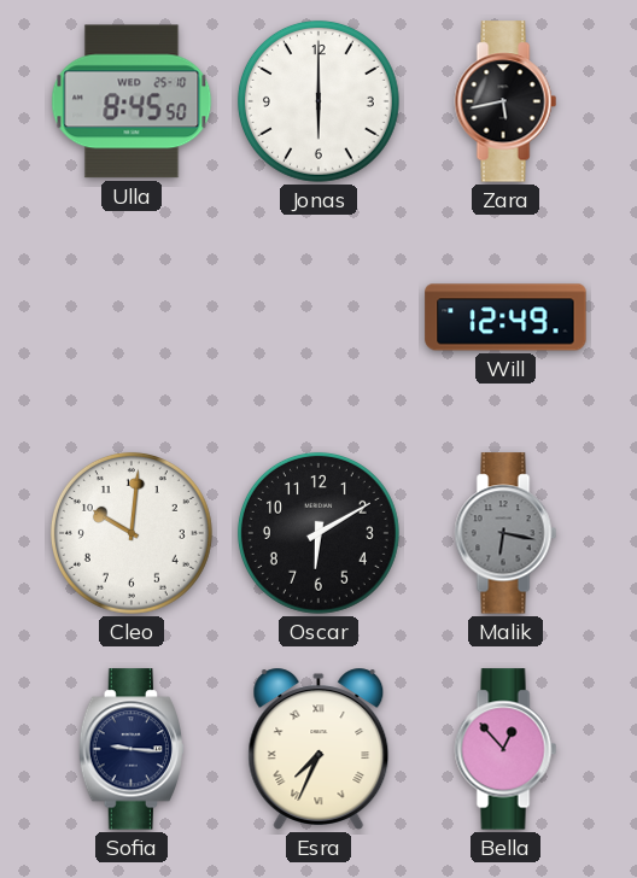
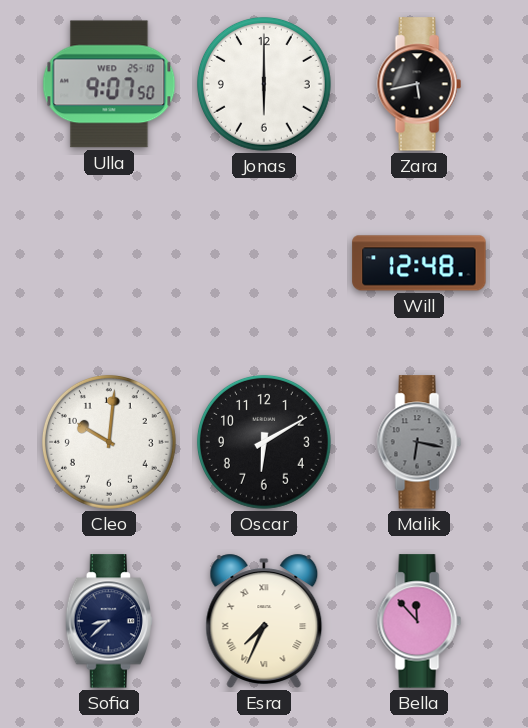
Ulla: 8:45 -> 9:07 (109, 84)
Will: 12:49 -> 12:48 (419, 263)
Sofia: 9:16 -> 8:38 (108, 621)
Bella: 12:53 -> 11:53 (419, 621)
